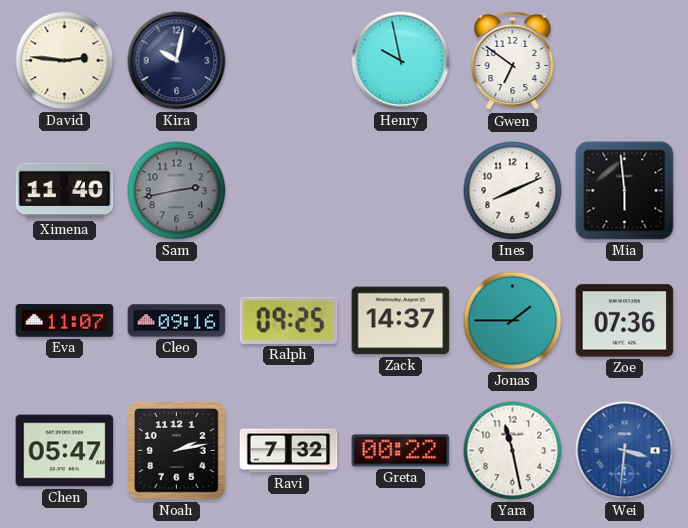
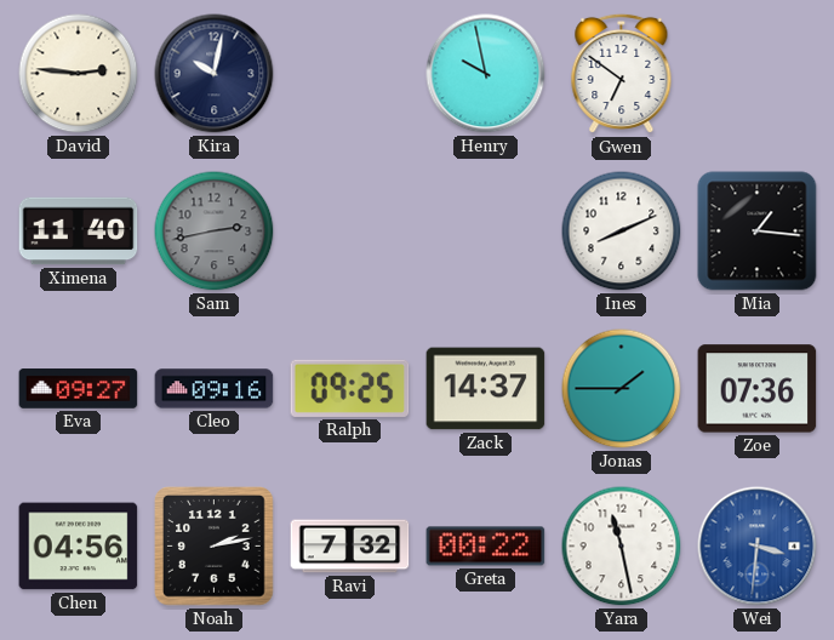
Mia: 5:59 -> 1:16 (758, 232)
Eva: 11:07 -> 09:27 (79, 389)
Chen: 05:47 -> 04:56 (79, 547)
